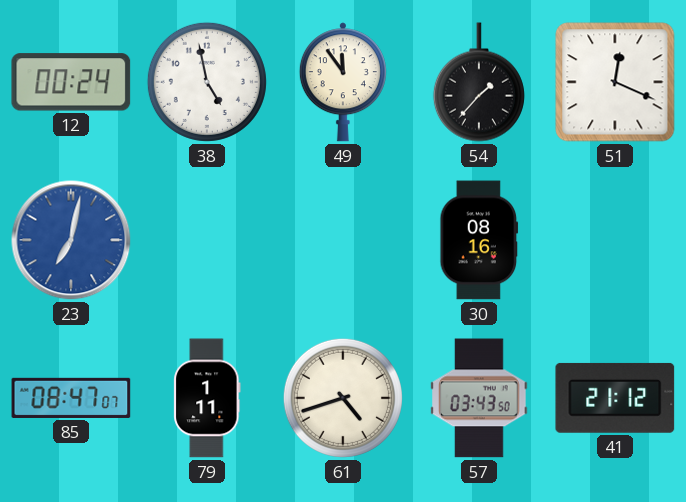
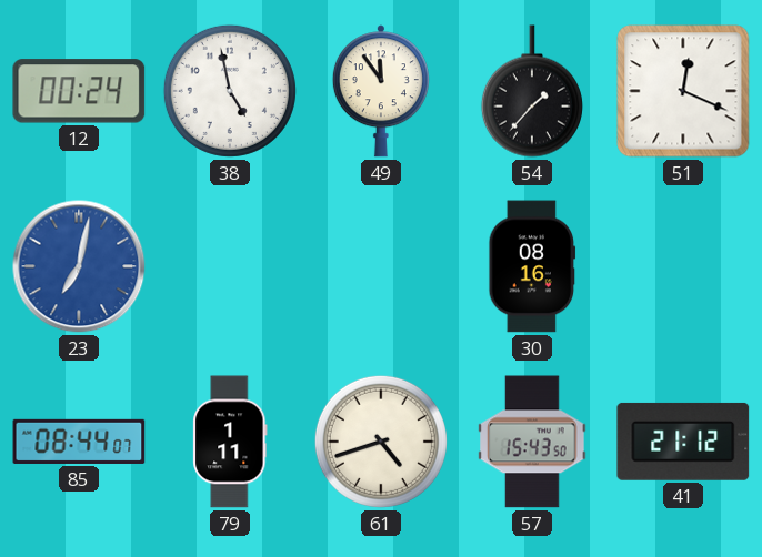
85: 08:47 -> 08:44 (79, 442)
57: 03:43 -> 15:43 (532, 442)
